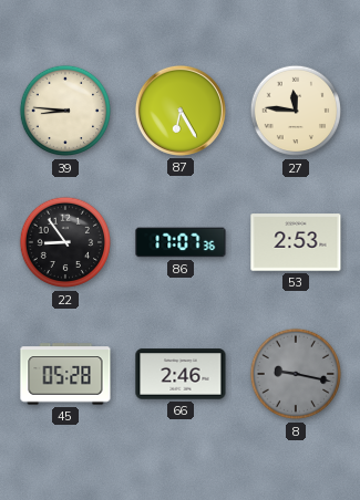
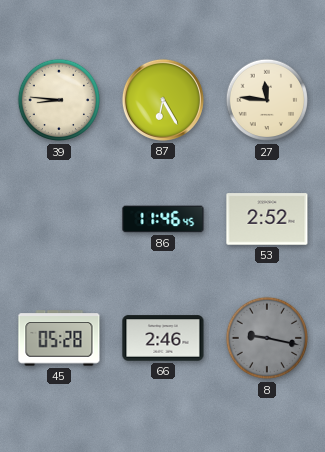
22: 8:54 -> none (65, 242)
86: 17:07 -> 11:46 (163, 219)
53: 2:53 -> 2:52 (267, 219)
